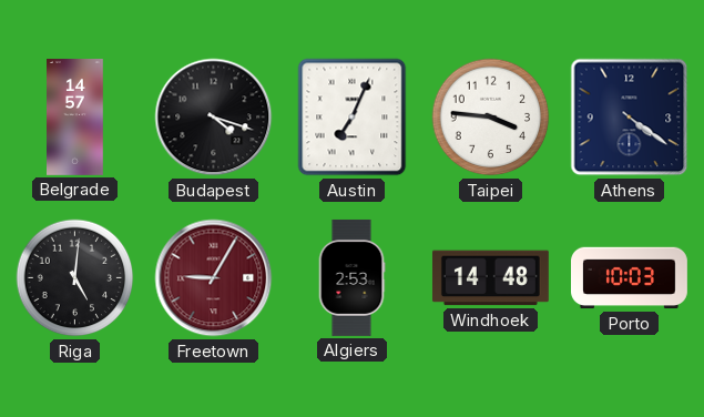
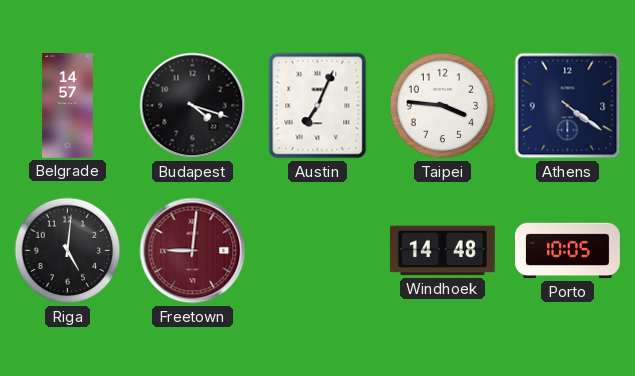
Freetown: 9:05 -> 9:01 (193, 251)
Algiers: 2:53 -> none (351, 278)
Porto: 10:03 -> 10:05 (568, 251)
